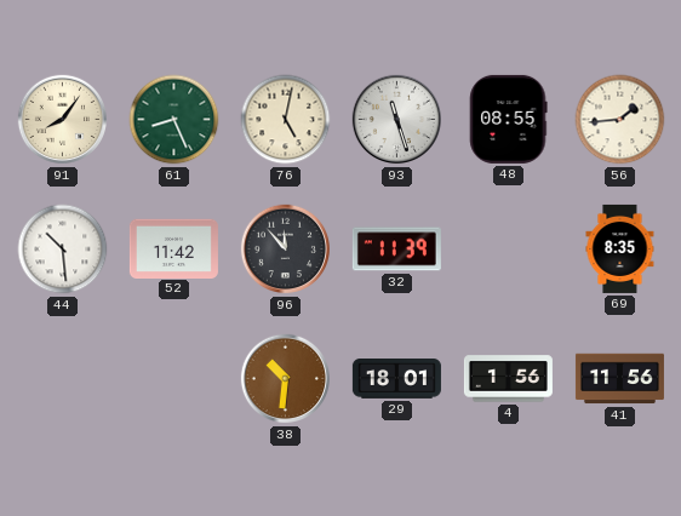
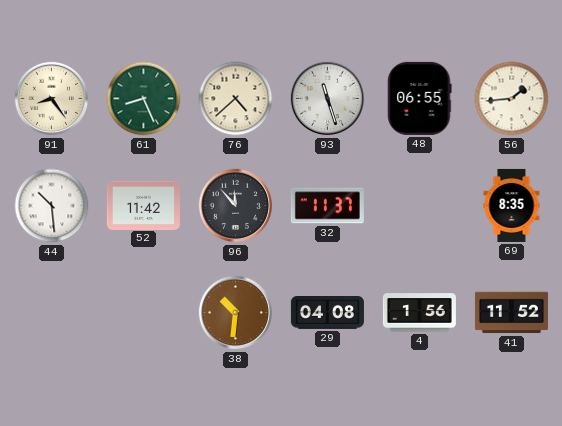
91: 8:06 -> 8:24 (52, 99)
76: 5:02 -> 4:38 (236, 99)
48: 08:55 -> 06:55 (420, 98)
32: 11:39 -> 11:37 (327, 206)
29: 18:01 -> 04:08 (327, 313)
41: 11:56 -> 11:52 (511, 313)
